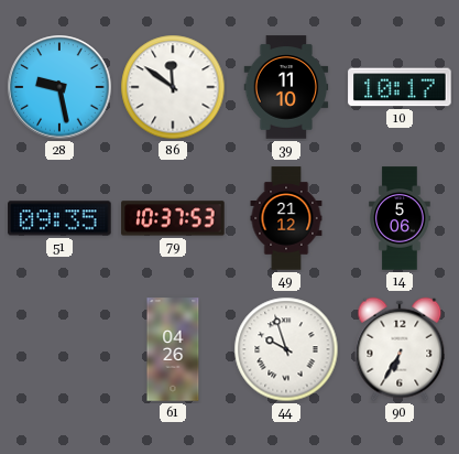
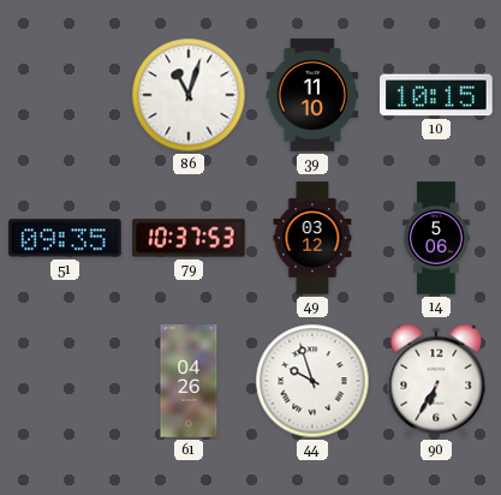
28: 9:28 -> none (59, 87)
86: 11:51 -> 11:03 (189, 95)
10: 10:17 -> 10:15 (436, 95)
49: 21:12 -> 03:12 (312, 238)
